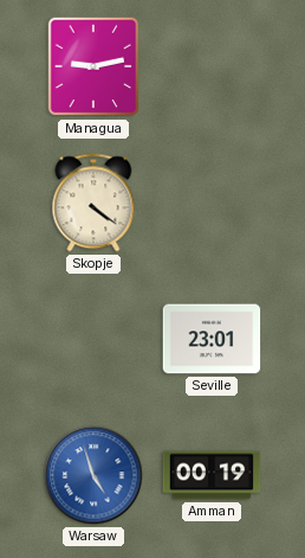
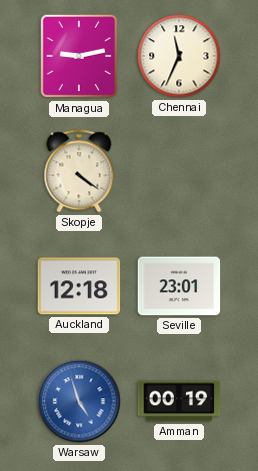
Chennai: none -> 11:34 (179, 56)
Auckland: none -> 12:18 (79, 286)
